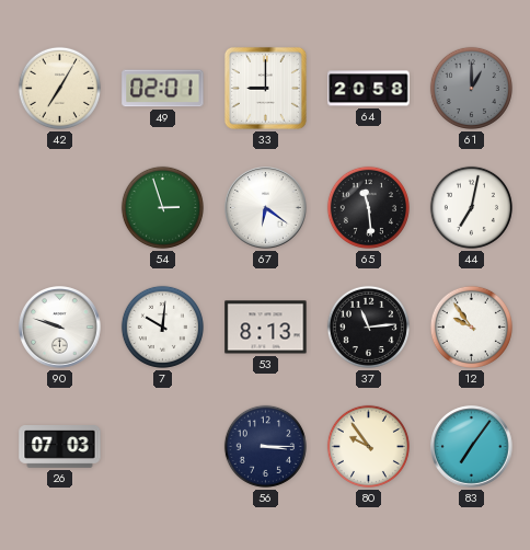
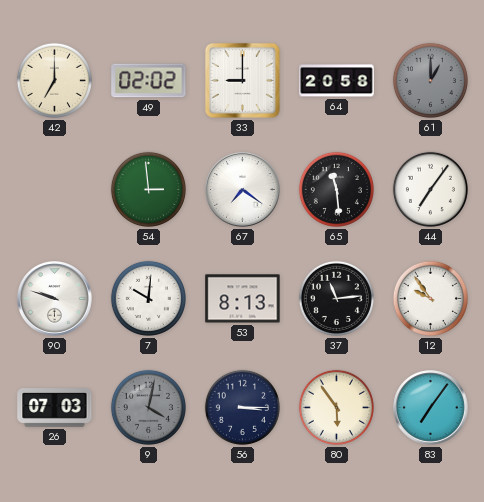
42: 7:05 -> 7:00 (54, 80)
49: 02:01 -> 02:02 (149, 81)
54: 2:57 -> 2:59 (148, 189)
67: 6:21 -> 7:21 (243, 190)
44: 7:02 -> 7:06 (430, 189)
9: none -> 4:02 (148, 407)
80: 9:54 -> 5:54 (336, 407)
